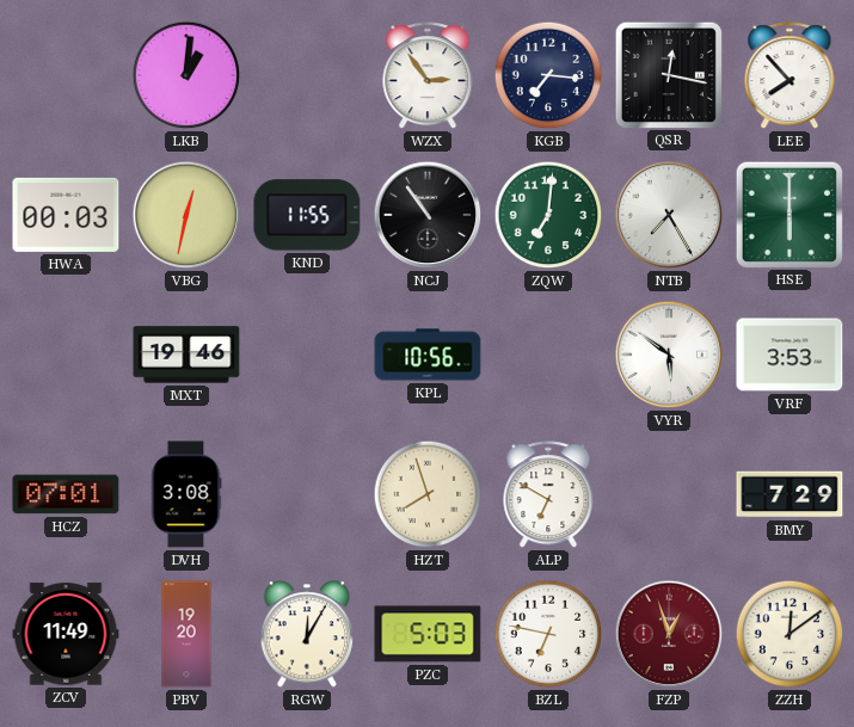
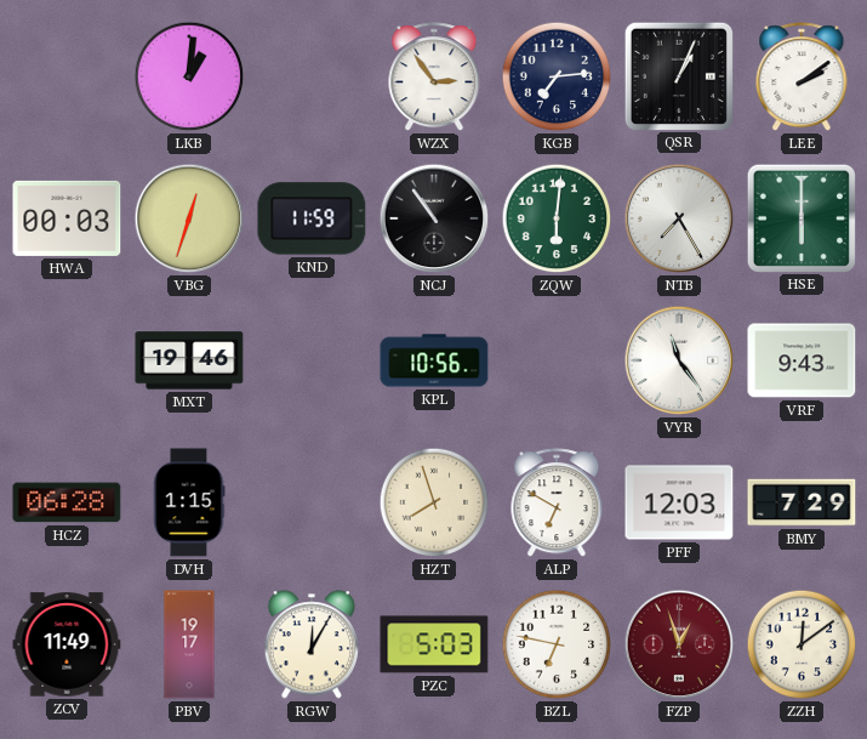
KGB: 7:16 -> 7:14 (557, 76)
QSR: 12:17 -> 1:04 (678, 75)
LEE: 7:53 -> 2:09 (802, 78)
VBG: 12:32 -> 12:33 (189, 218)
KND: 11:55 -> 11:59 (312, 218)
ZQW: 7:01 -> 6:01 (557, 218)
VYR: 5:51 -> 11:24 (679, 360)
VRF: 3:53 -> 9:43 (802, 360)
HCZ: 07:01 -> 06:28 (67, 502)
DVH: 3:08 -> 1:15 (189, 502)
PFF: none -> 12:03 (679, 502)
PBV: 19:20 -> 19:17 (189, 644)
